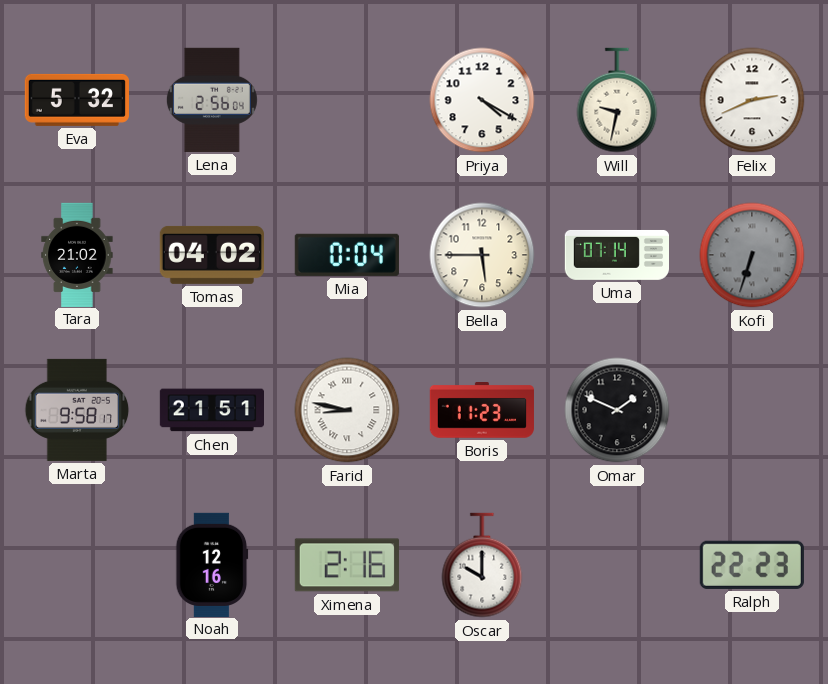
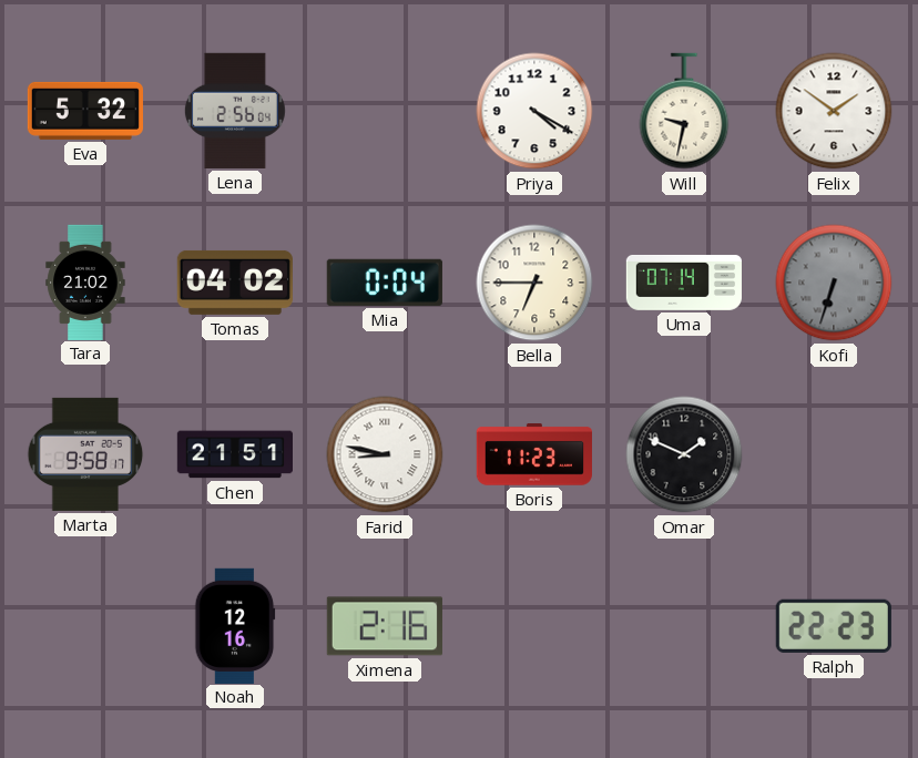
Felix: 2:41 -> 1:51 (834, 111)
Bella: 5:45 -> 6:45 (534, 283)
Oscar: 10:00 -> none (482, 565)
